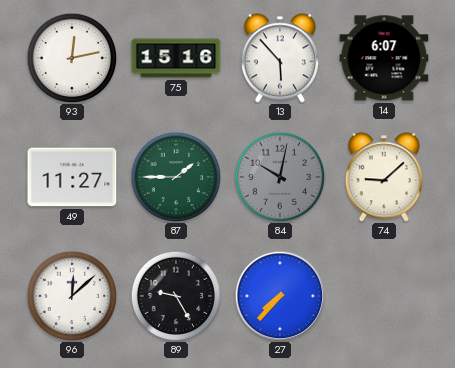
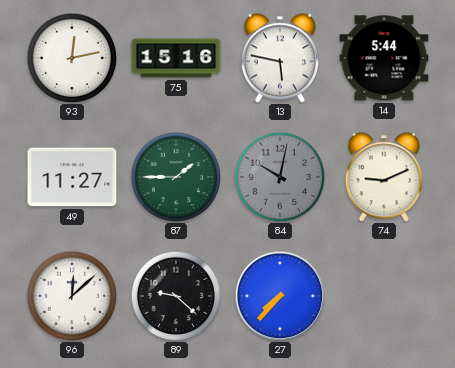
13: 5:53 -> 5:47 (280, 58)
14: 6:07 -> 5:44 (384, 58)
74: 9:08 -> 9:11 (384, 177)
89: 9:25 -> 9:22 (176, 296)
